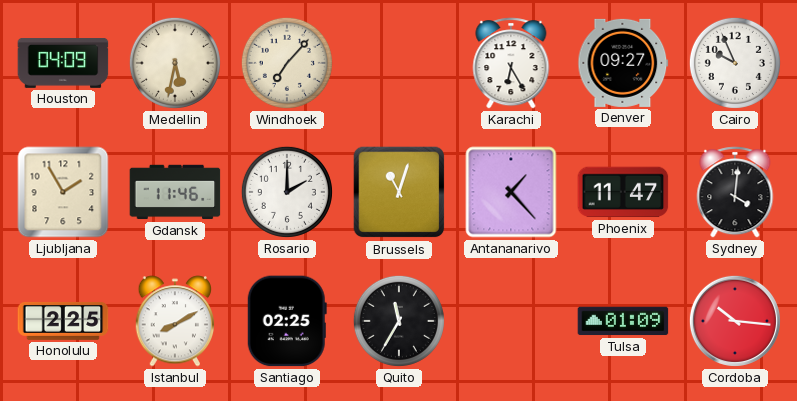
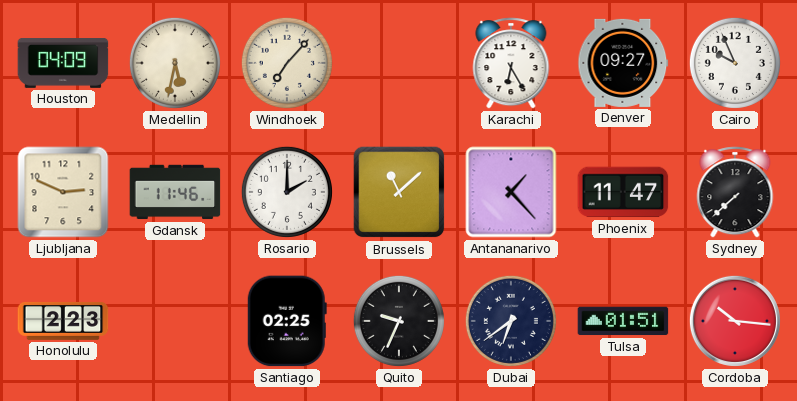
Ljubljana: 1:55 -> 2:49 (63, 192)
Brussels: 11:03 -> 11:08 (399, 192)
Sydney: 4:01 -> 7:38 (735, 192)
Honolulu: 2:25 -> 2:23 (63, 321)
Istanbul: 8:10 -> none (175, 321)
Quito: 11:35 -> 9:34 (399, 321)
Dubai: none -> 6:39 (511, 321)
Tulsa: 01:09 -> 01:51 (623, 321)
